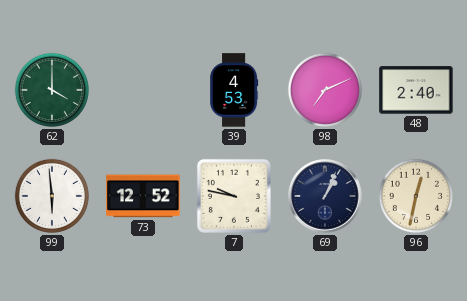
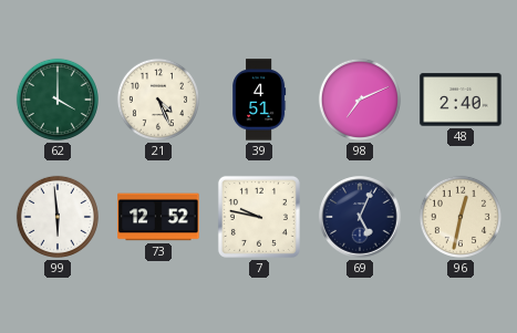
21: none -> 4:26 (158, 100)
39: 4:53 -> 4:51 (260, 100)
69: 1:04 -> 5:04 (360, 217)
